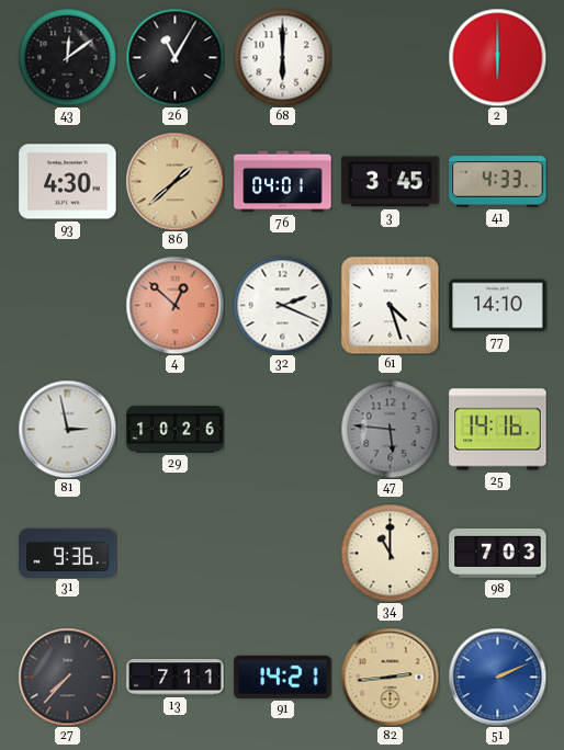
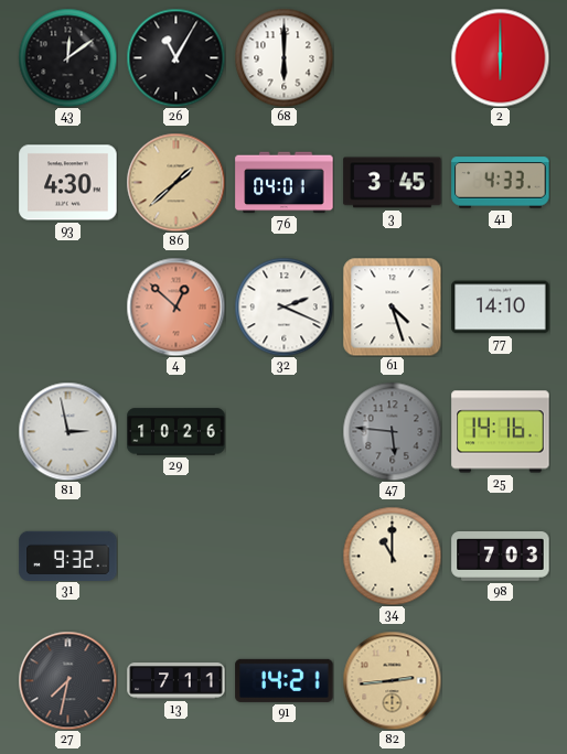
31: 9:36 -> 9:32 (68, 556)
27: 7:37 -> 7:32 (67, 680)
51: 2:11 -> none (497, 677)
